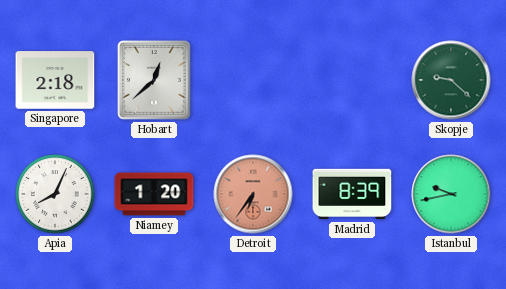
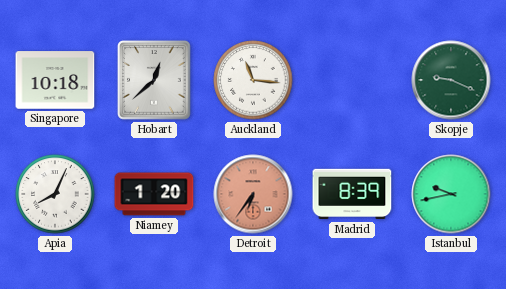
Singapore: 2:18 -> 10:18 (55, 80)
Auckland: none -> 11:16 (253, 80)
Skopje: 9:22 -> 9:19 (451, 80)
